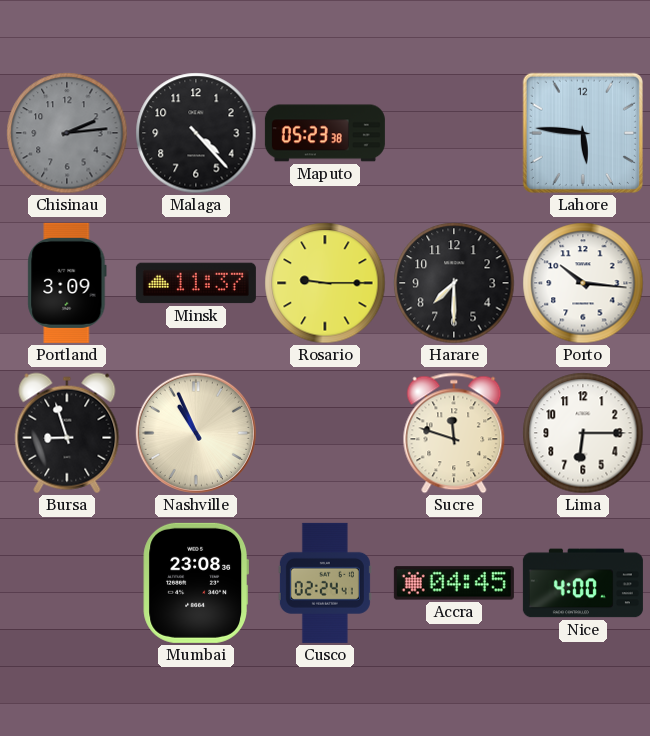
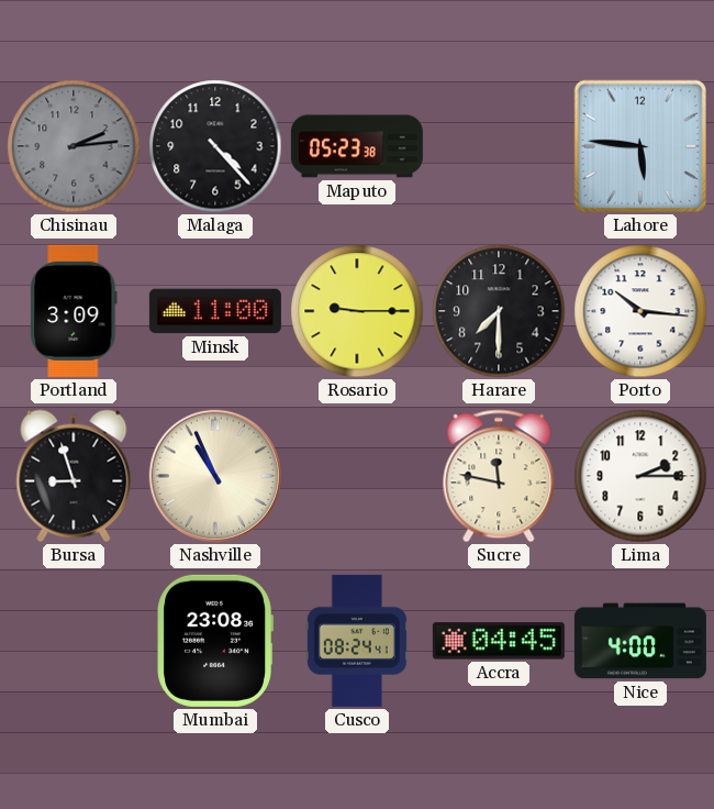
Minsk: 11:37 -> 11:00 (215, 311)
Sucre: 11:48 -> 11:47 (499, 476)
Lima: 6:15 -> 2:15 (640, 476)
Cusco: 02:24 -> 08:24 (357, 641)
